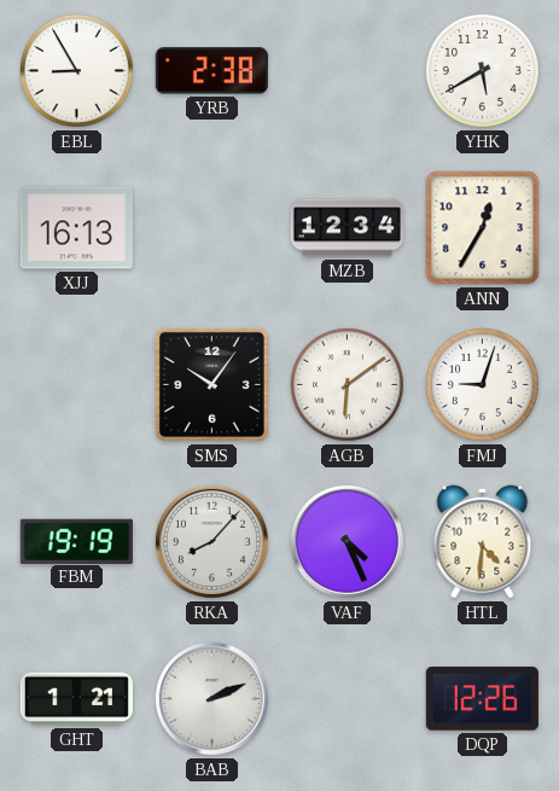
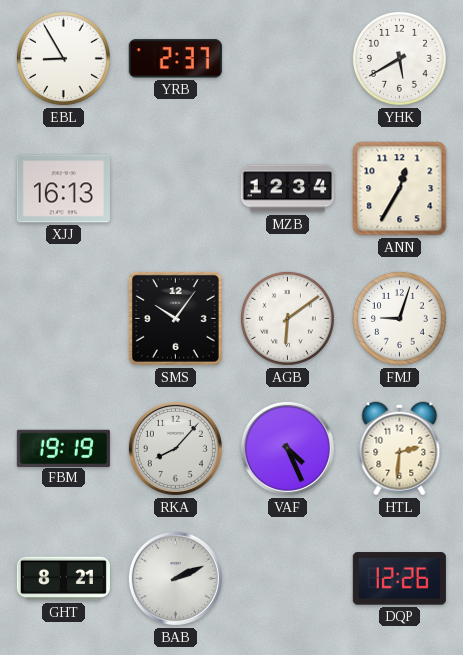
YRB: 2:38 -> 2:37 (175, 59)
HTL: 4:31 -> 2:31 (400, 449)
GHT: 1:21 -> 8:21 (63, 579)
